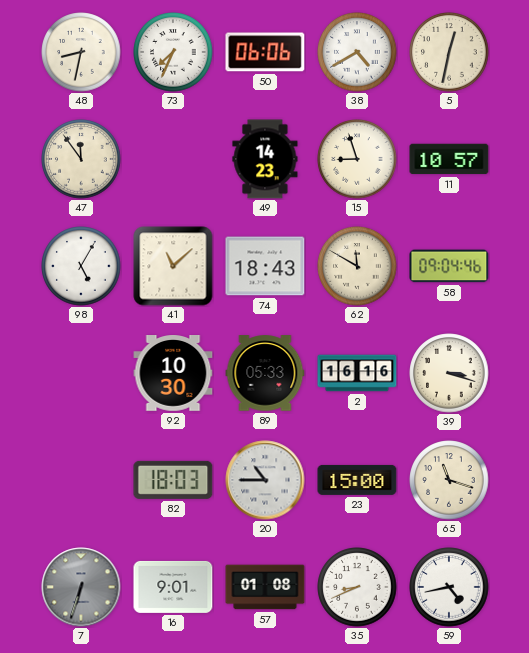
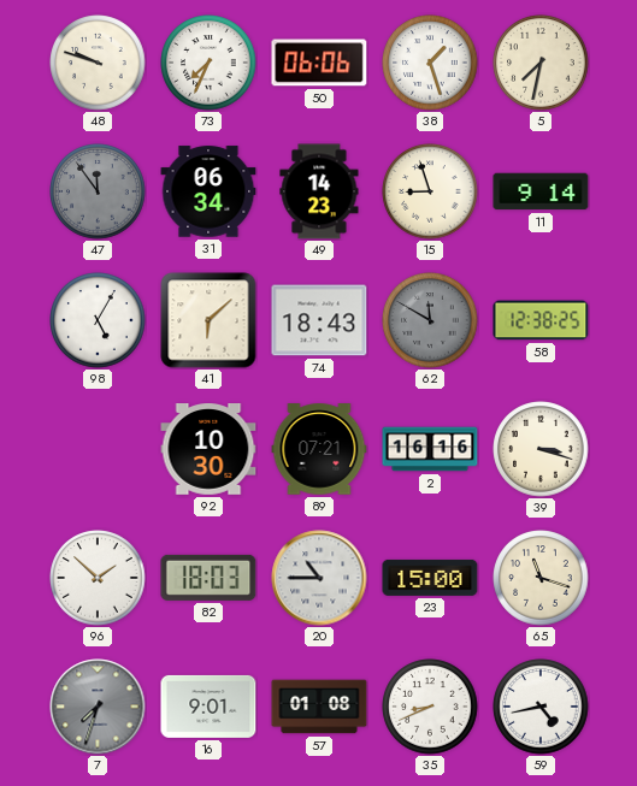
48: 8:32 -> 9:48 (98, 63)
38: 4:40 -> 1:27 (430, 63)
5: 12:32 -> 7:32 (541, 63)
47 dial: cream -> grey (98, 191)
31: none -> 06:34 (208, 191)
11: 10:57 -> 9:14 (541, 191)
41: 11:08 -> 6:08 (208, 320)
62 dial: cream -> grey (430, 320)
58: 09:04 -> 12:38 (541, 320)
89: 05:33 -> 07:21 (319, 449)
96: none -> 1:52 (98, 578)
7: 6:33 -> 7:33 (98, 707)
